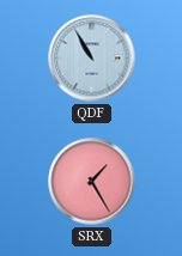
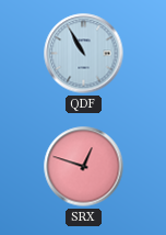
SRX: 1:25 -> 12:48 (84, 167)
